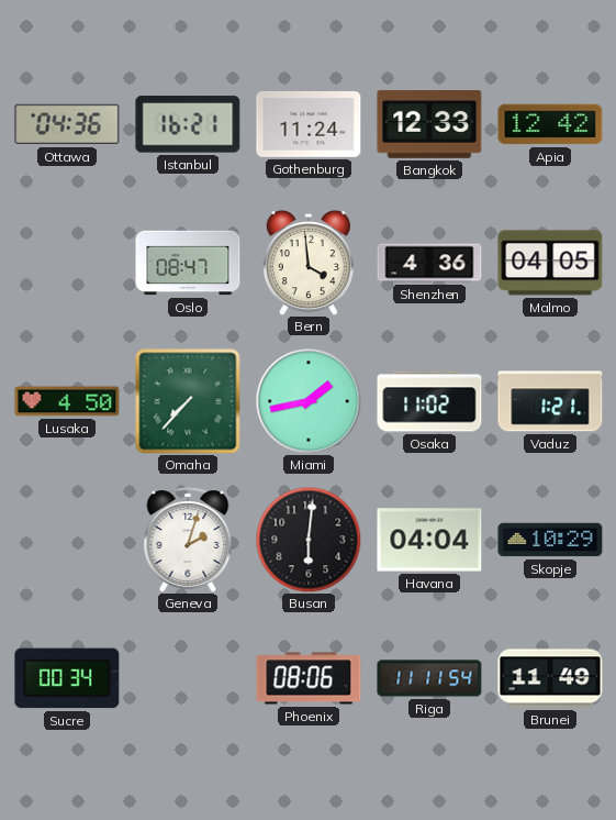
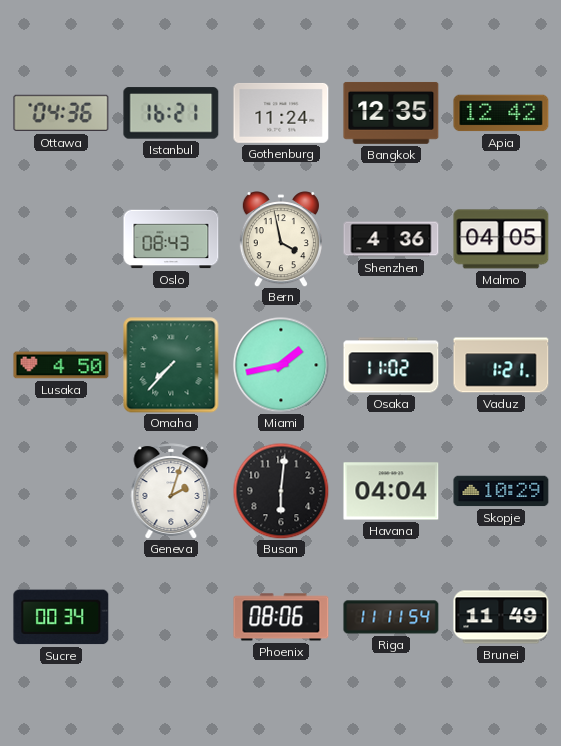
Bangkok: 12:33 -> 12:35 (391, 113)
Oslo: 08:47 -> 08:43 (171, 239)
Bern: 3:59 -> 3:58 (281, 239)
